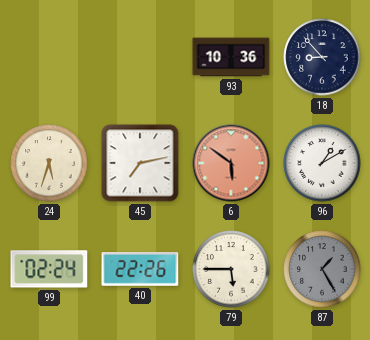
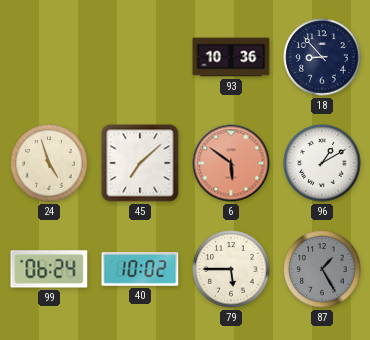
24: 5:33 -> 4:57 (49, 163)
45: 7:13 -> 7:08 (140, 163)
99: 02:24 -> 06:24 (49, 269)
40: 22:26 -> 10:02 (140, 270)
